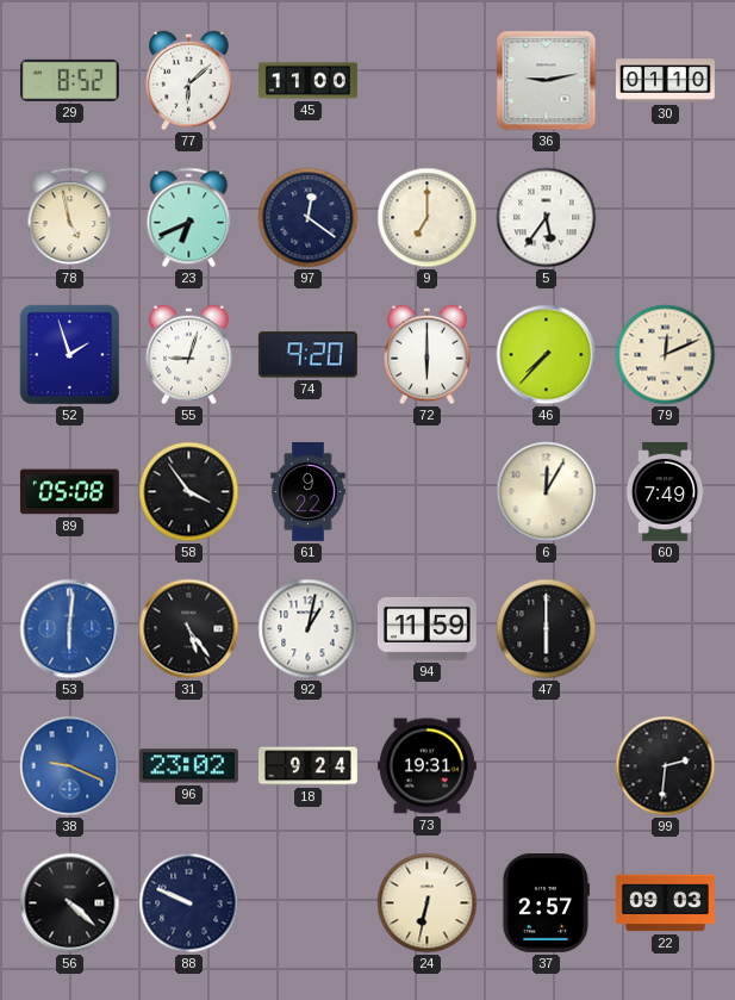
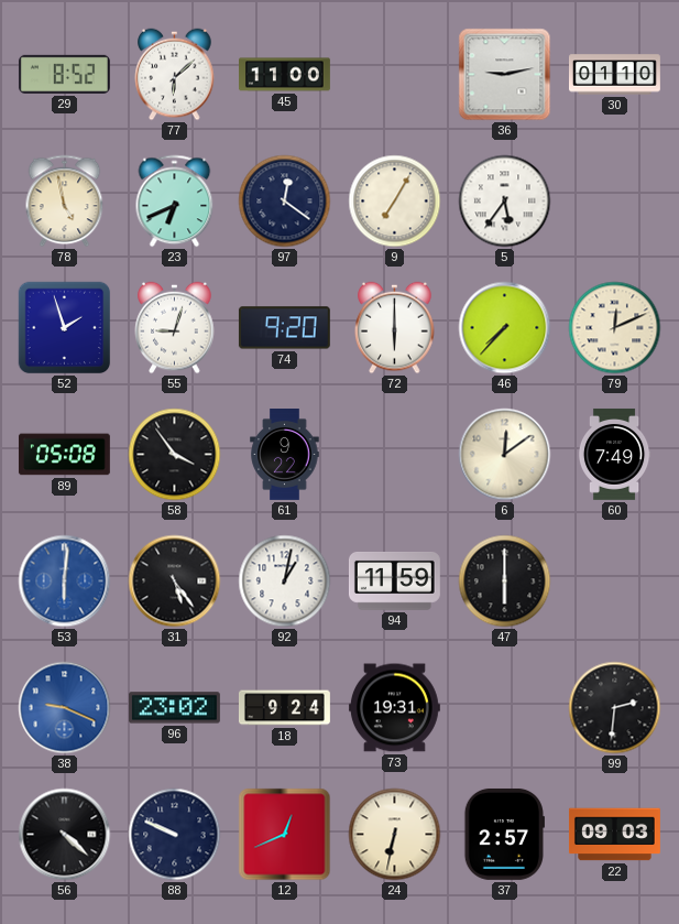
9: 7:00 -> 7:05 (395, 202)
6: 12:05 -> 12:09 (505, 455)
12: none -> 12:41 (285, 835)
